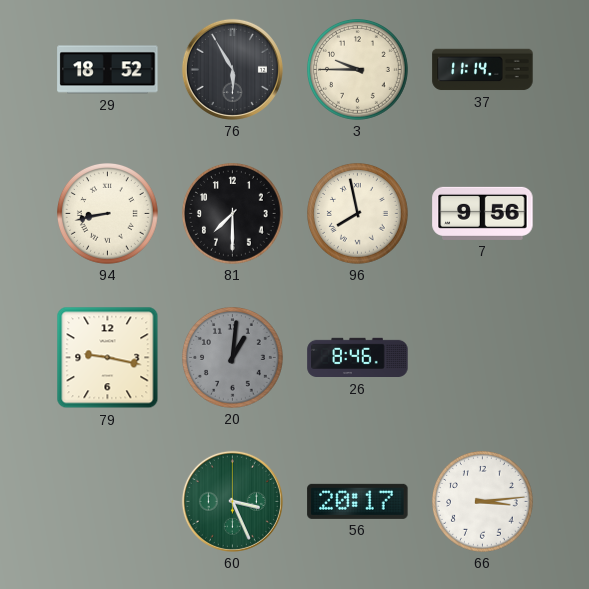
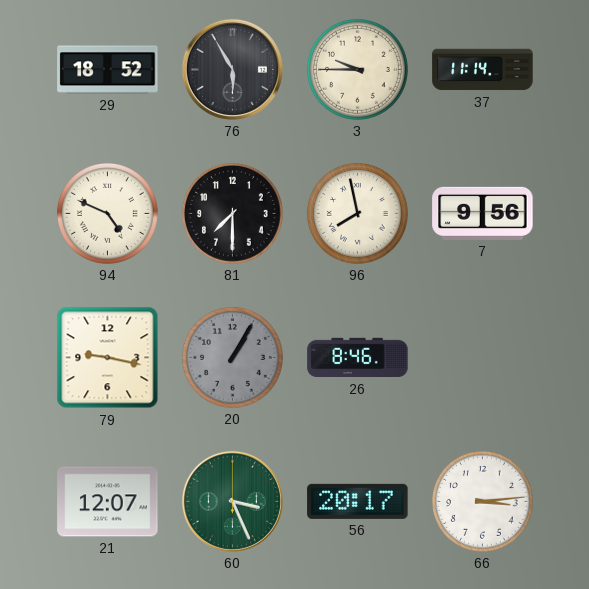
94: 8:43 -> 4:49 (108, 214)
20: 1:01 -> 1:05 (233, 358)
21: none -> 12:07 (108, 502)
